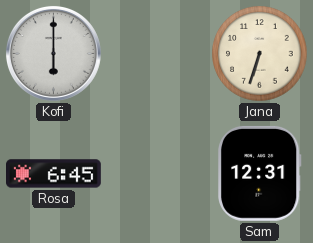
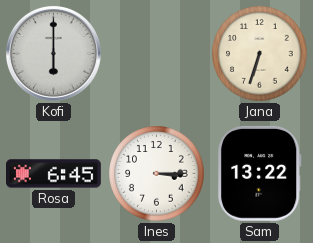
Ines: none -> 3:15 (157, 174)
Sam: 12:31 -> 13:22 (260, 173)
